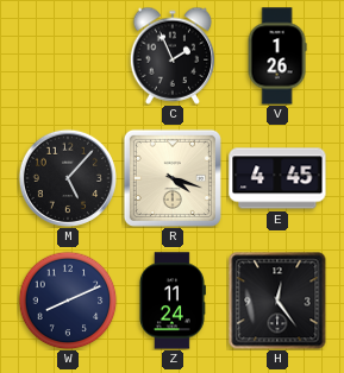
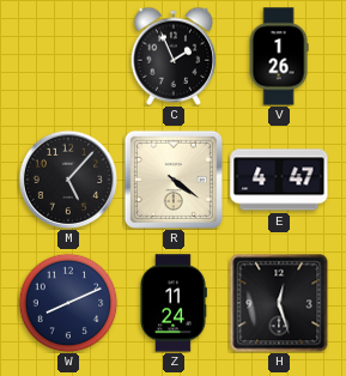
R: 4:18 -> 4:21 (174, 180)
E: 4:45 -> 4:47 (279, 180)
H: 12:24 -> 12:27 (279, 303)
